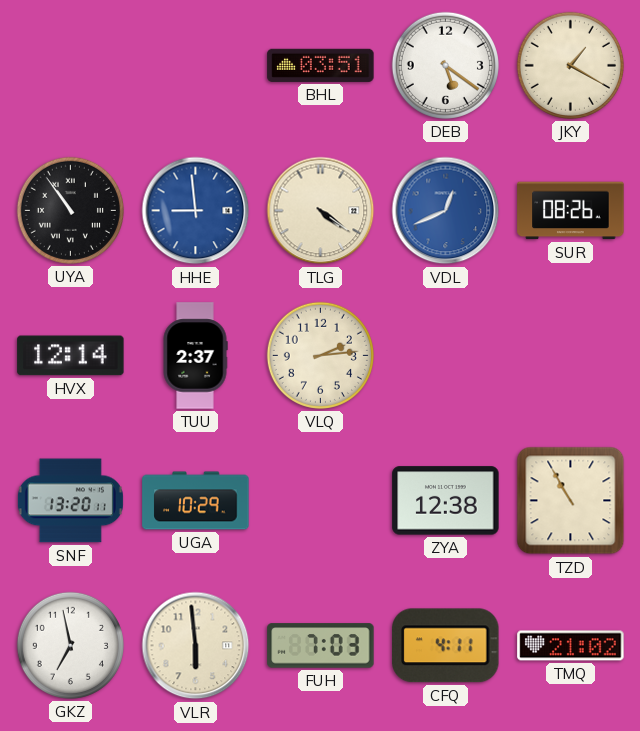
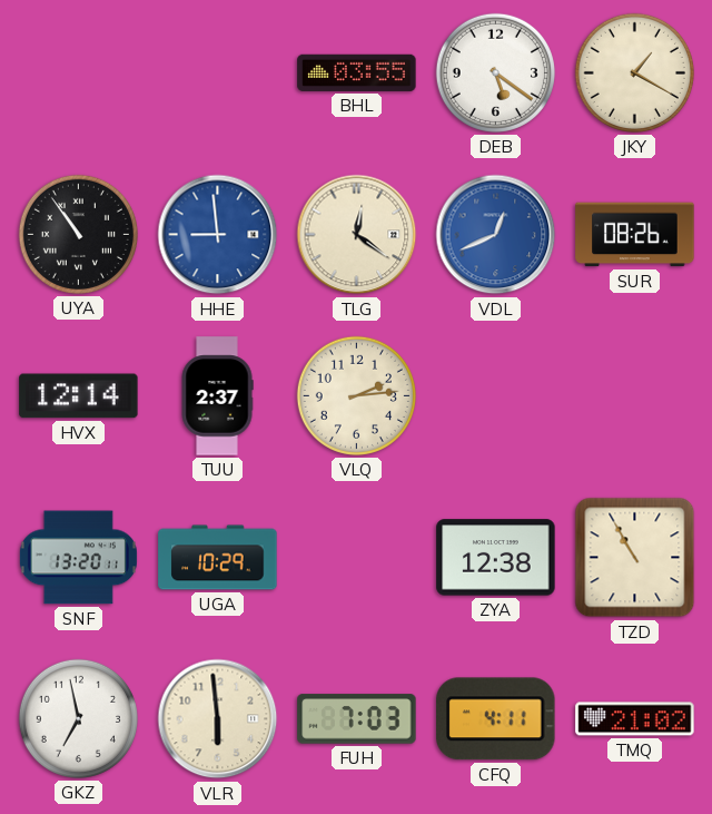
BHL: 03:51 -> 03:55 (357, 72)
TLG: 4:21 -> 12:21 (357, 235)
